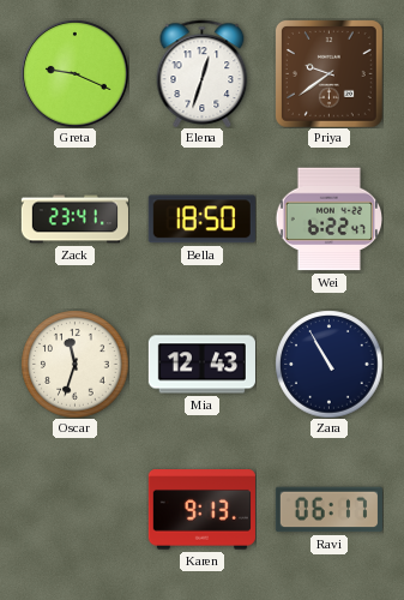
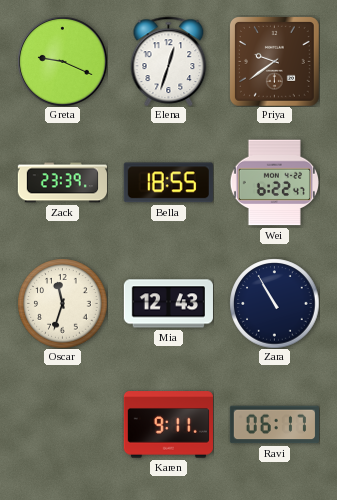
Zack: 23:41 -> 23:39 (62, 183)
Bella: 18:50 -> 18:55 (168, 183)
Karen: 9:13 -> 9:11 (168, 425)
